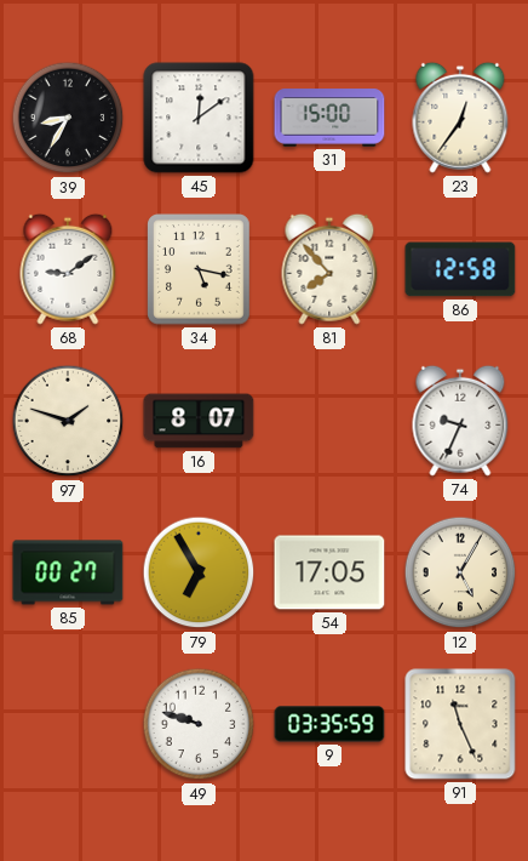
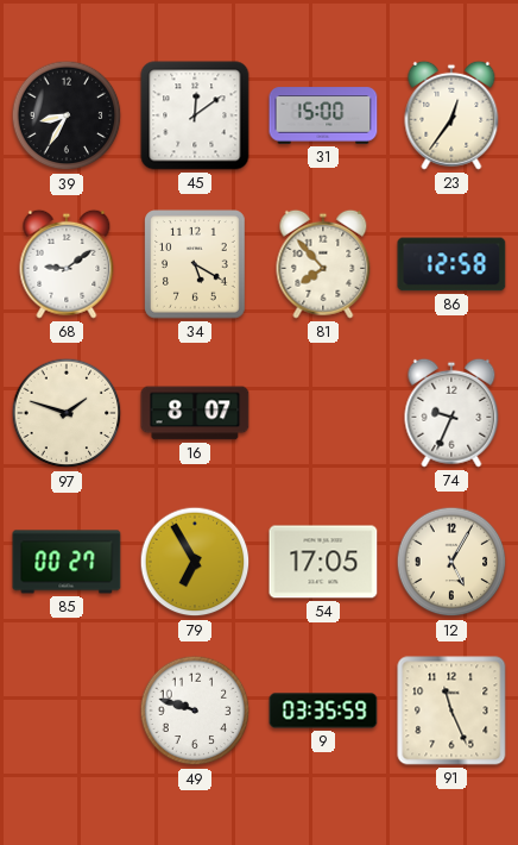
34: 5:17 -> 5:20 (195, 264)
